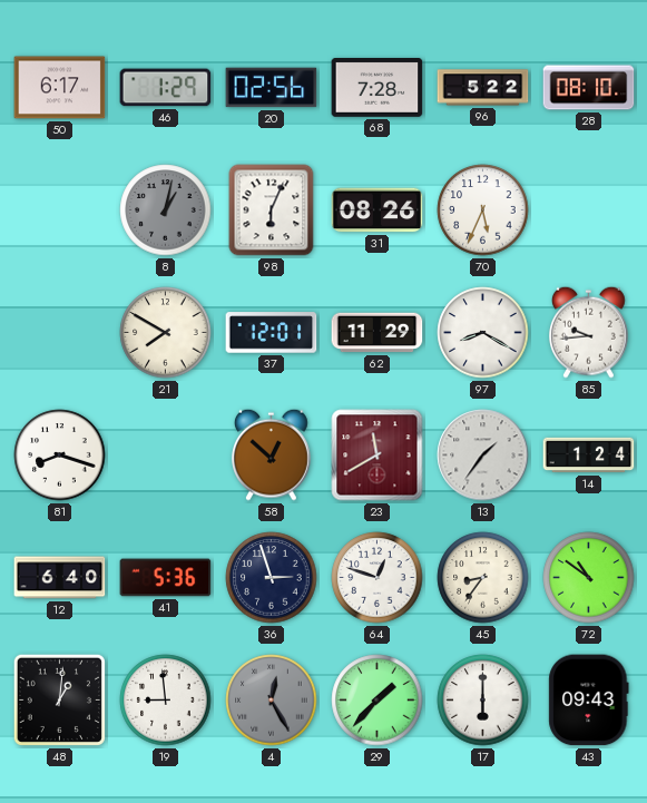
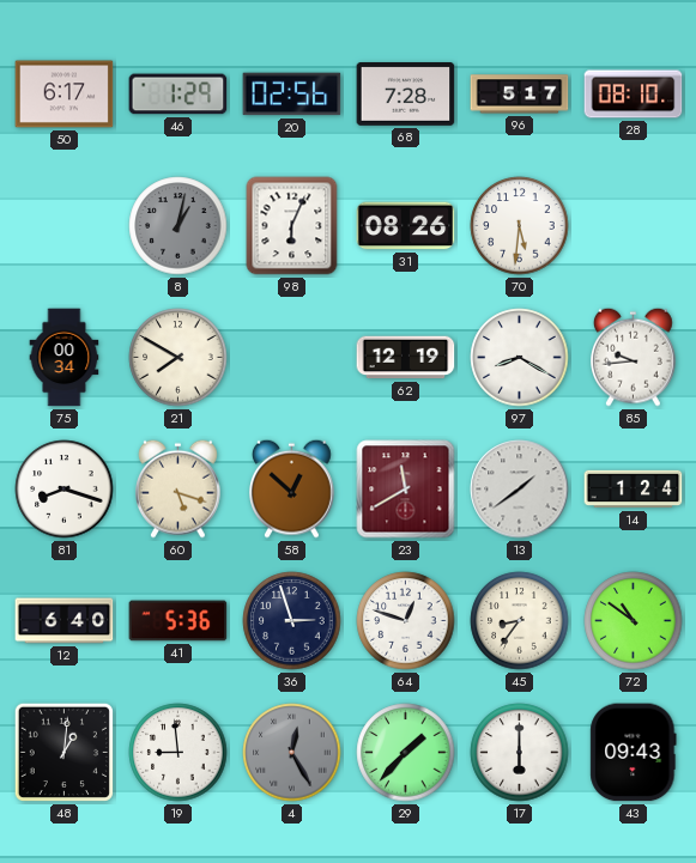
96: 5:22 -> 5:17 (520, 95)
70: 5:34 -> 5:31 (520, 226)
75: none -> 00:34 (65, 358)
37: 12:01 -> none (272, 333)
62: 11:29 -> 12:19 (406, 358)
60: none -> 5:18 (178, 488)
13: 1:36 -> 1:39 (520, 490)
